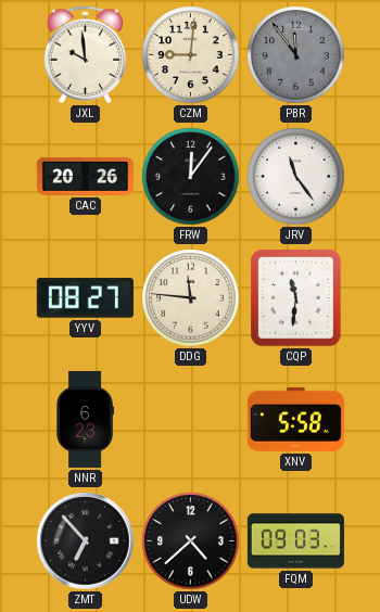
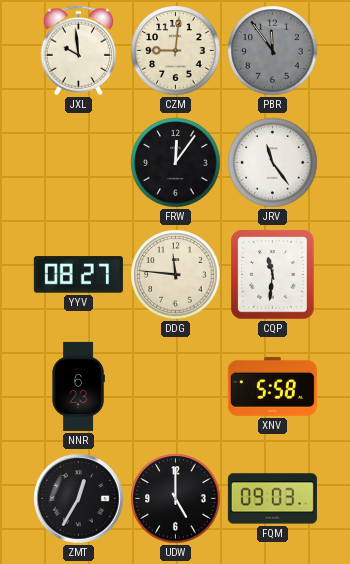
CAC: 20:26 -> none (85, 176)
ZMT: 6:53 -> 12:35 (79, 499)
UDW: 4:38 -> 5:00 (176, 499)
